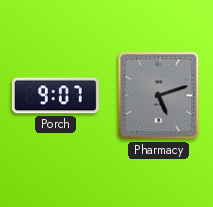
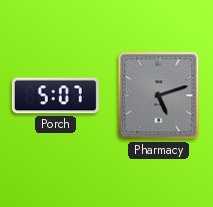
Porch: 9:07 -> 5:07 (55, 96)
